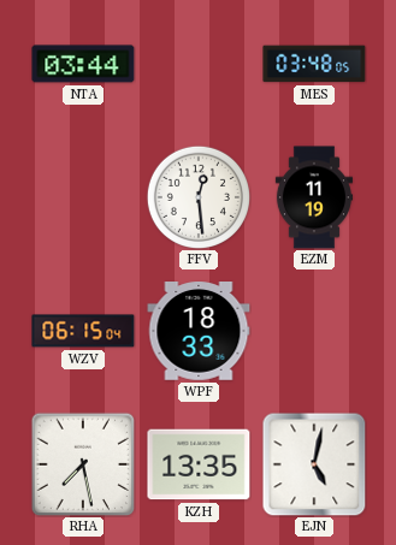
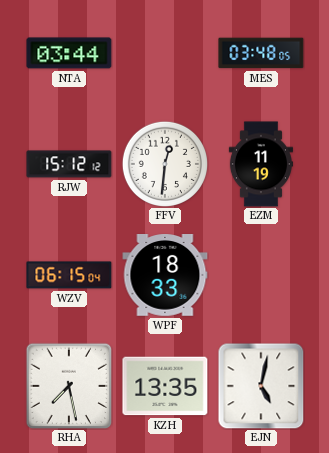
RJW: none -> 15:12 (69, 164)
FFV: 12:29 -> 12:31 (164, 163)
